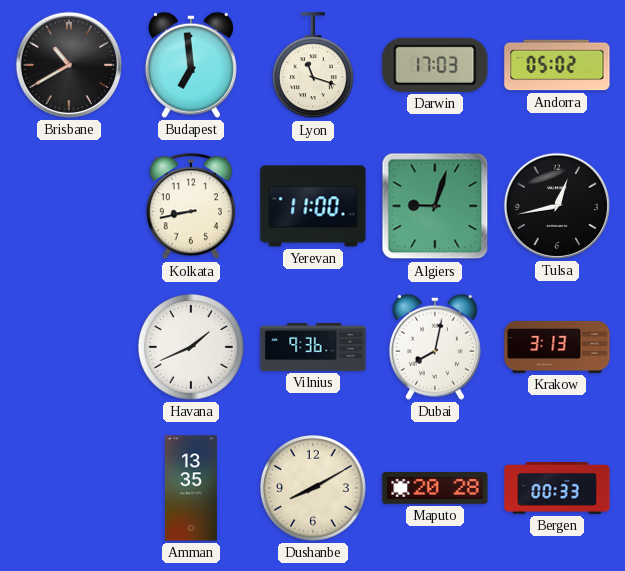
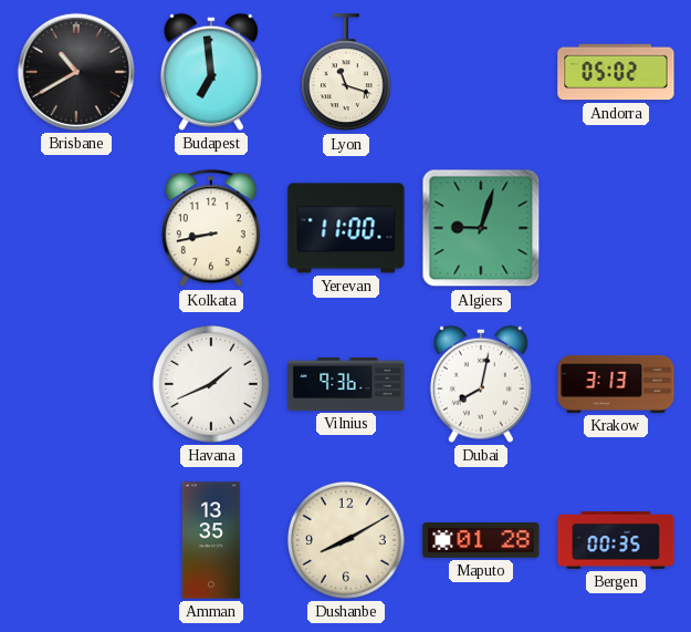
Darwin: 17:03 -> none (435, 65)
Tulsa: 12:43 -> none (557, 206)
Maputo: 20:28 -> 01:28 (481, 541)
Bergen: 00:33 -> 00:35 (616, 540)
